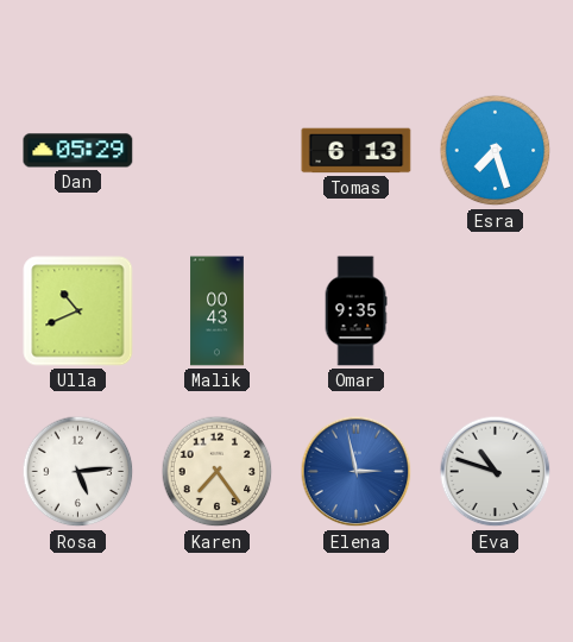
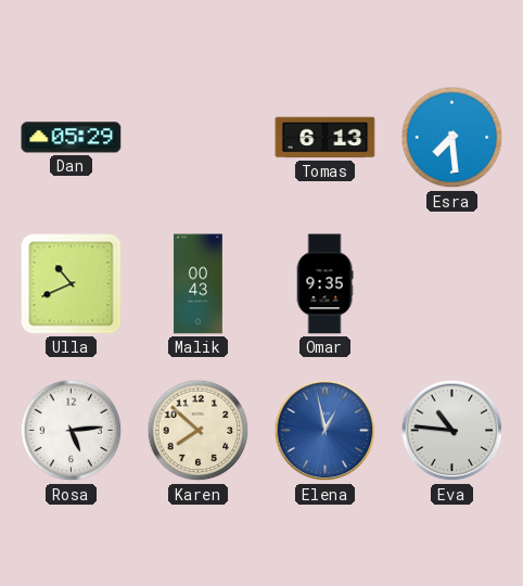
Esra: 7:27 -> 7:29 (452, 138)
Karen: 7:24 -> 7:52 (199, 431)
Elena: 2:58 -> 12:58 (326, 431)
Eva: 10:48 -> 10:46 (452, 431)
